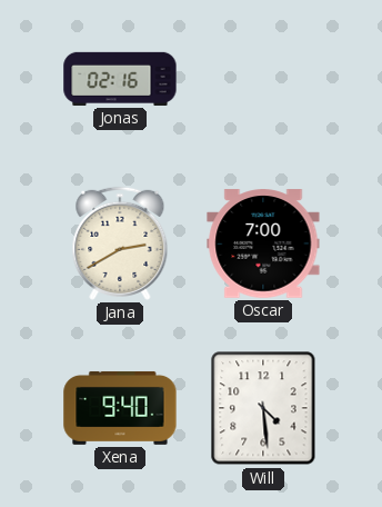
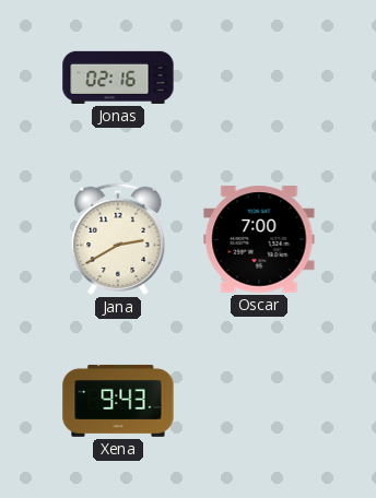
Xena: 9:40 -> 9:43 (118, 401)
Will: 4:29 -> none (263, 408)
